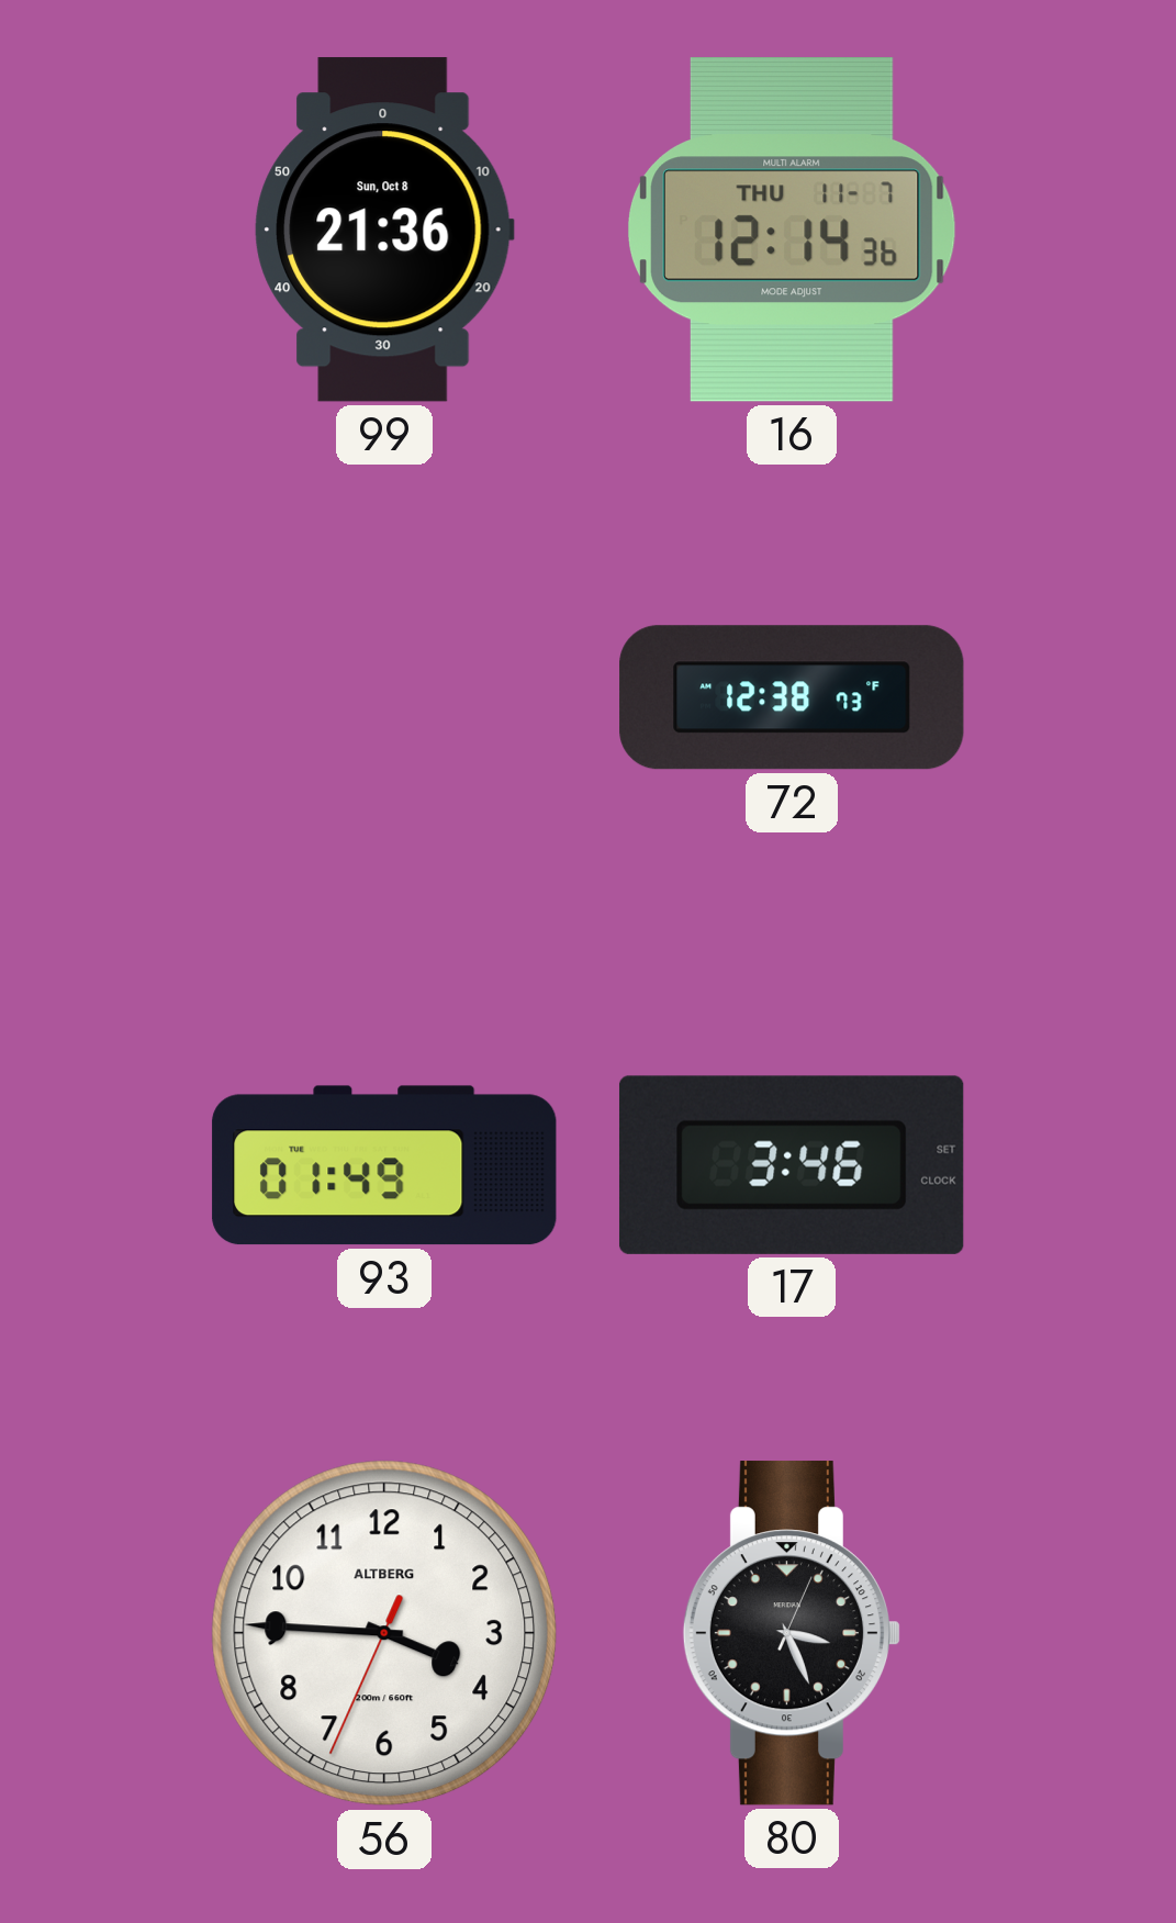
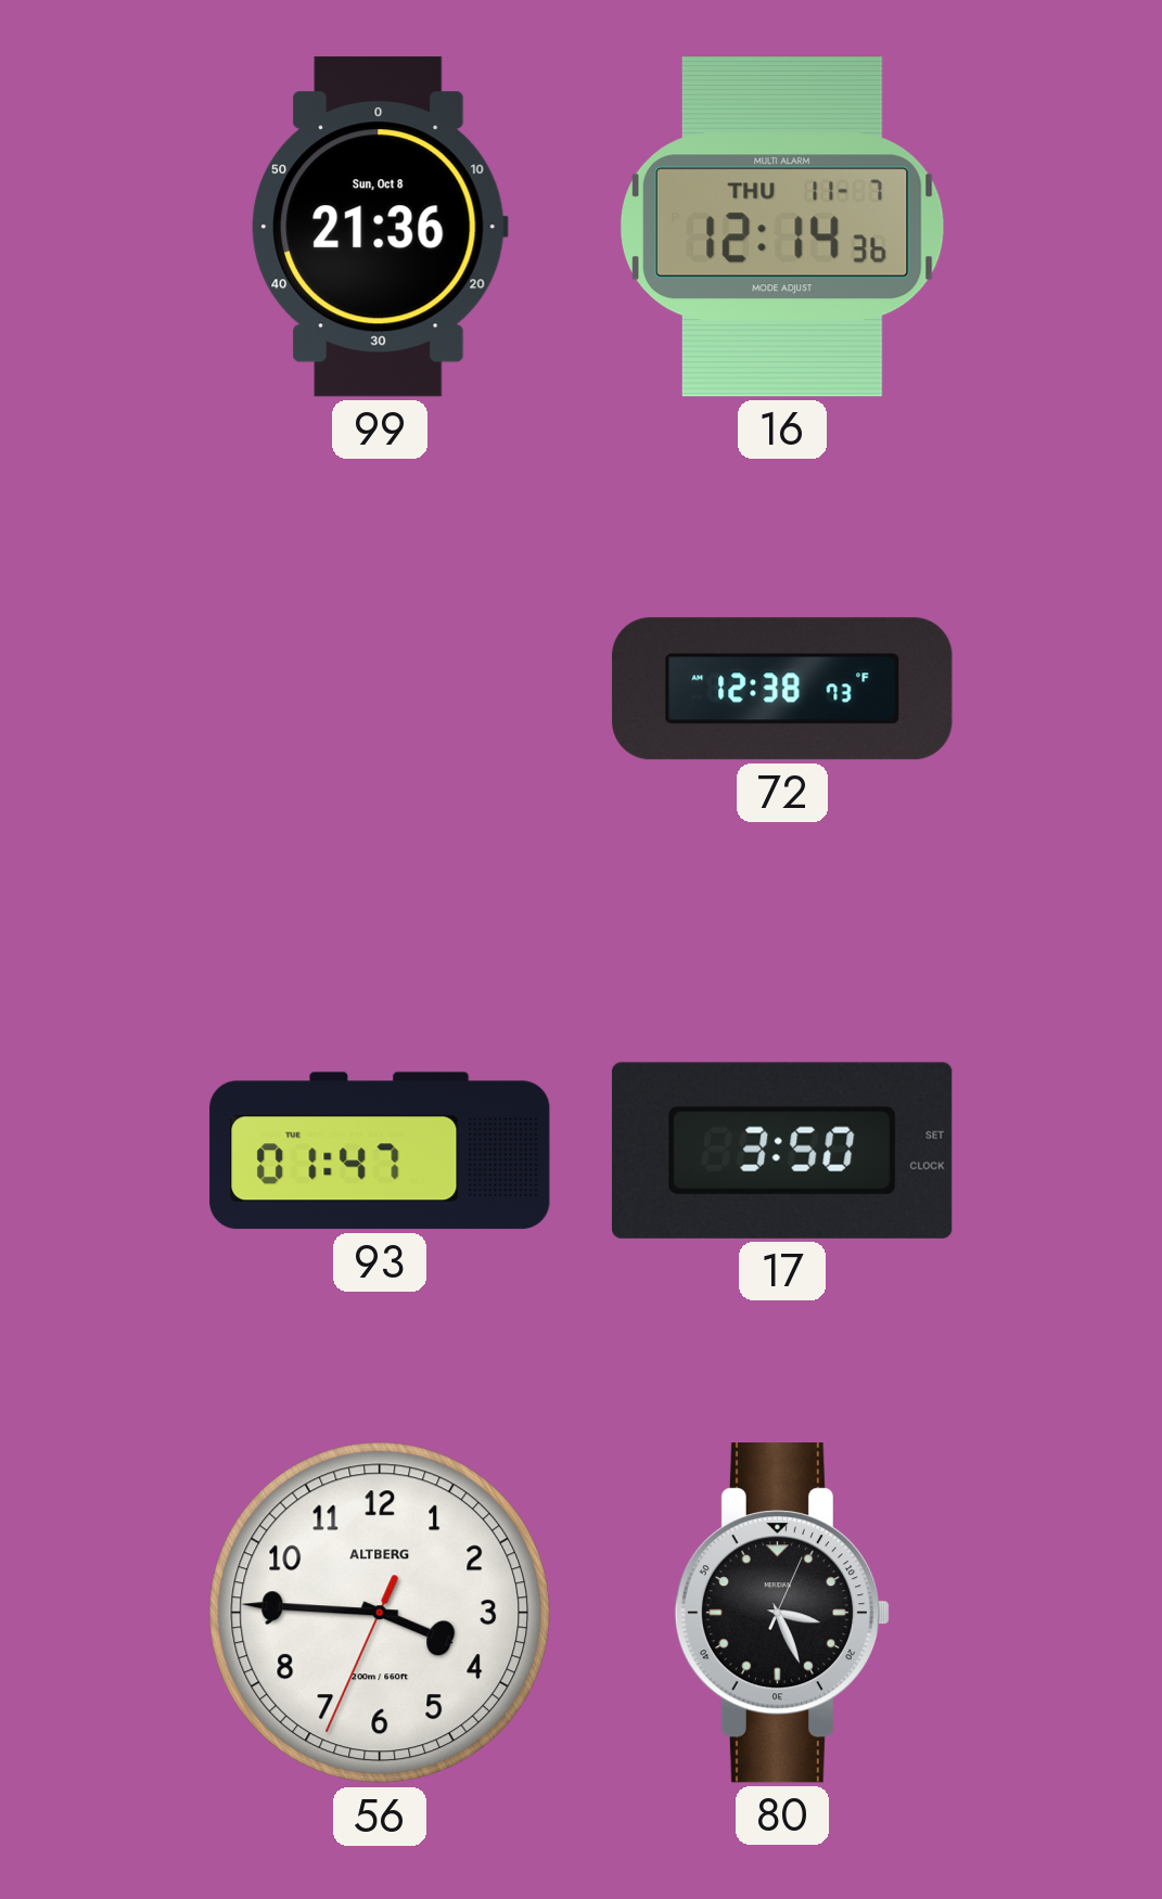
93: 01:49 -> 01:47 (380, 1151)
17: 3:46 -> 3:50 (782, 1151)
